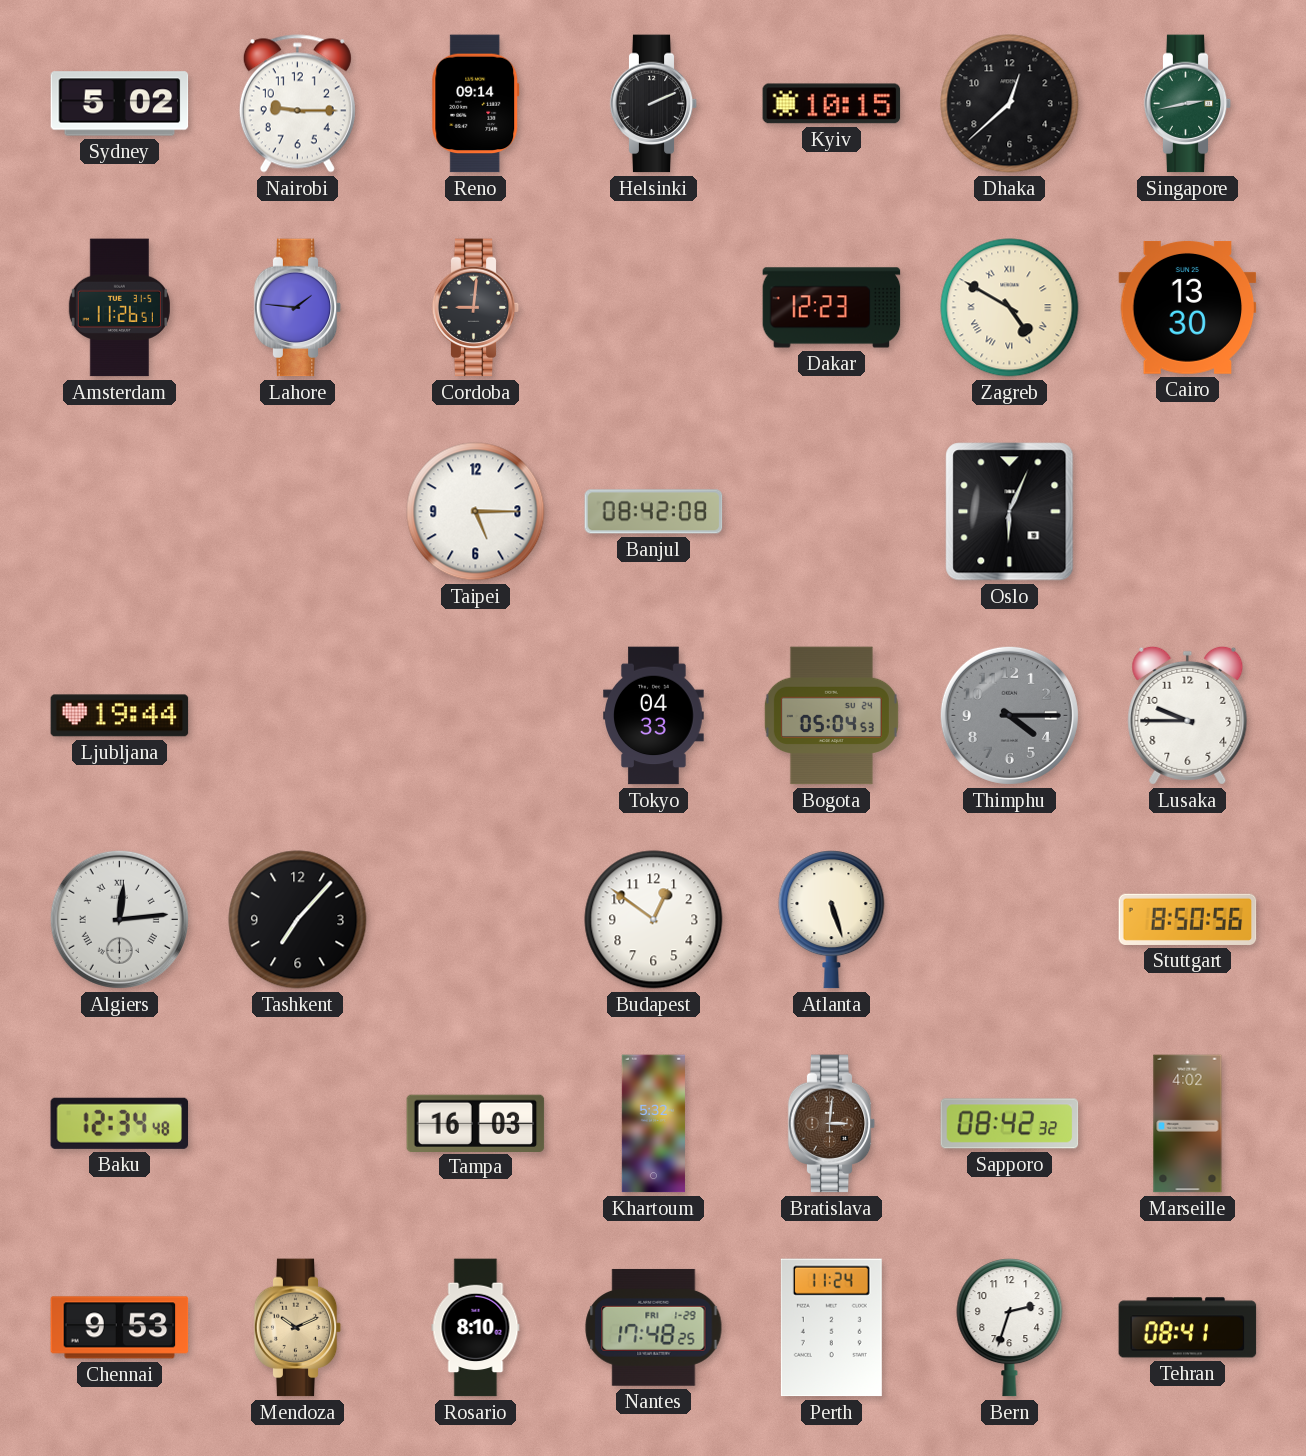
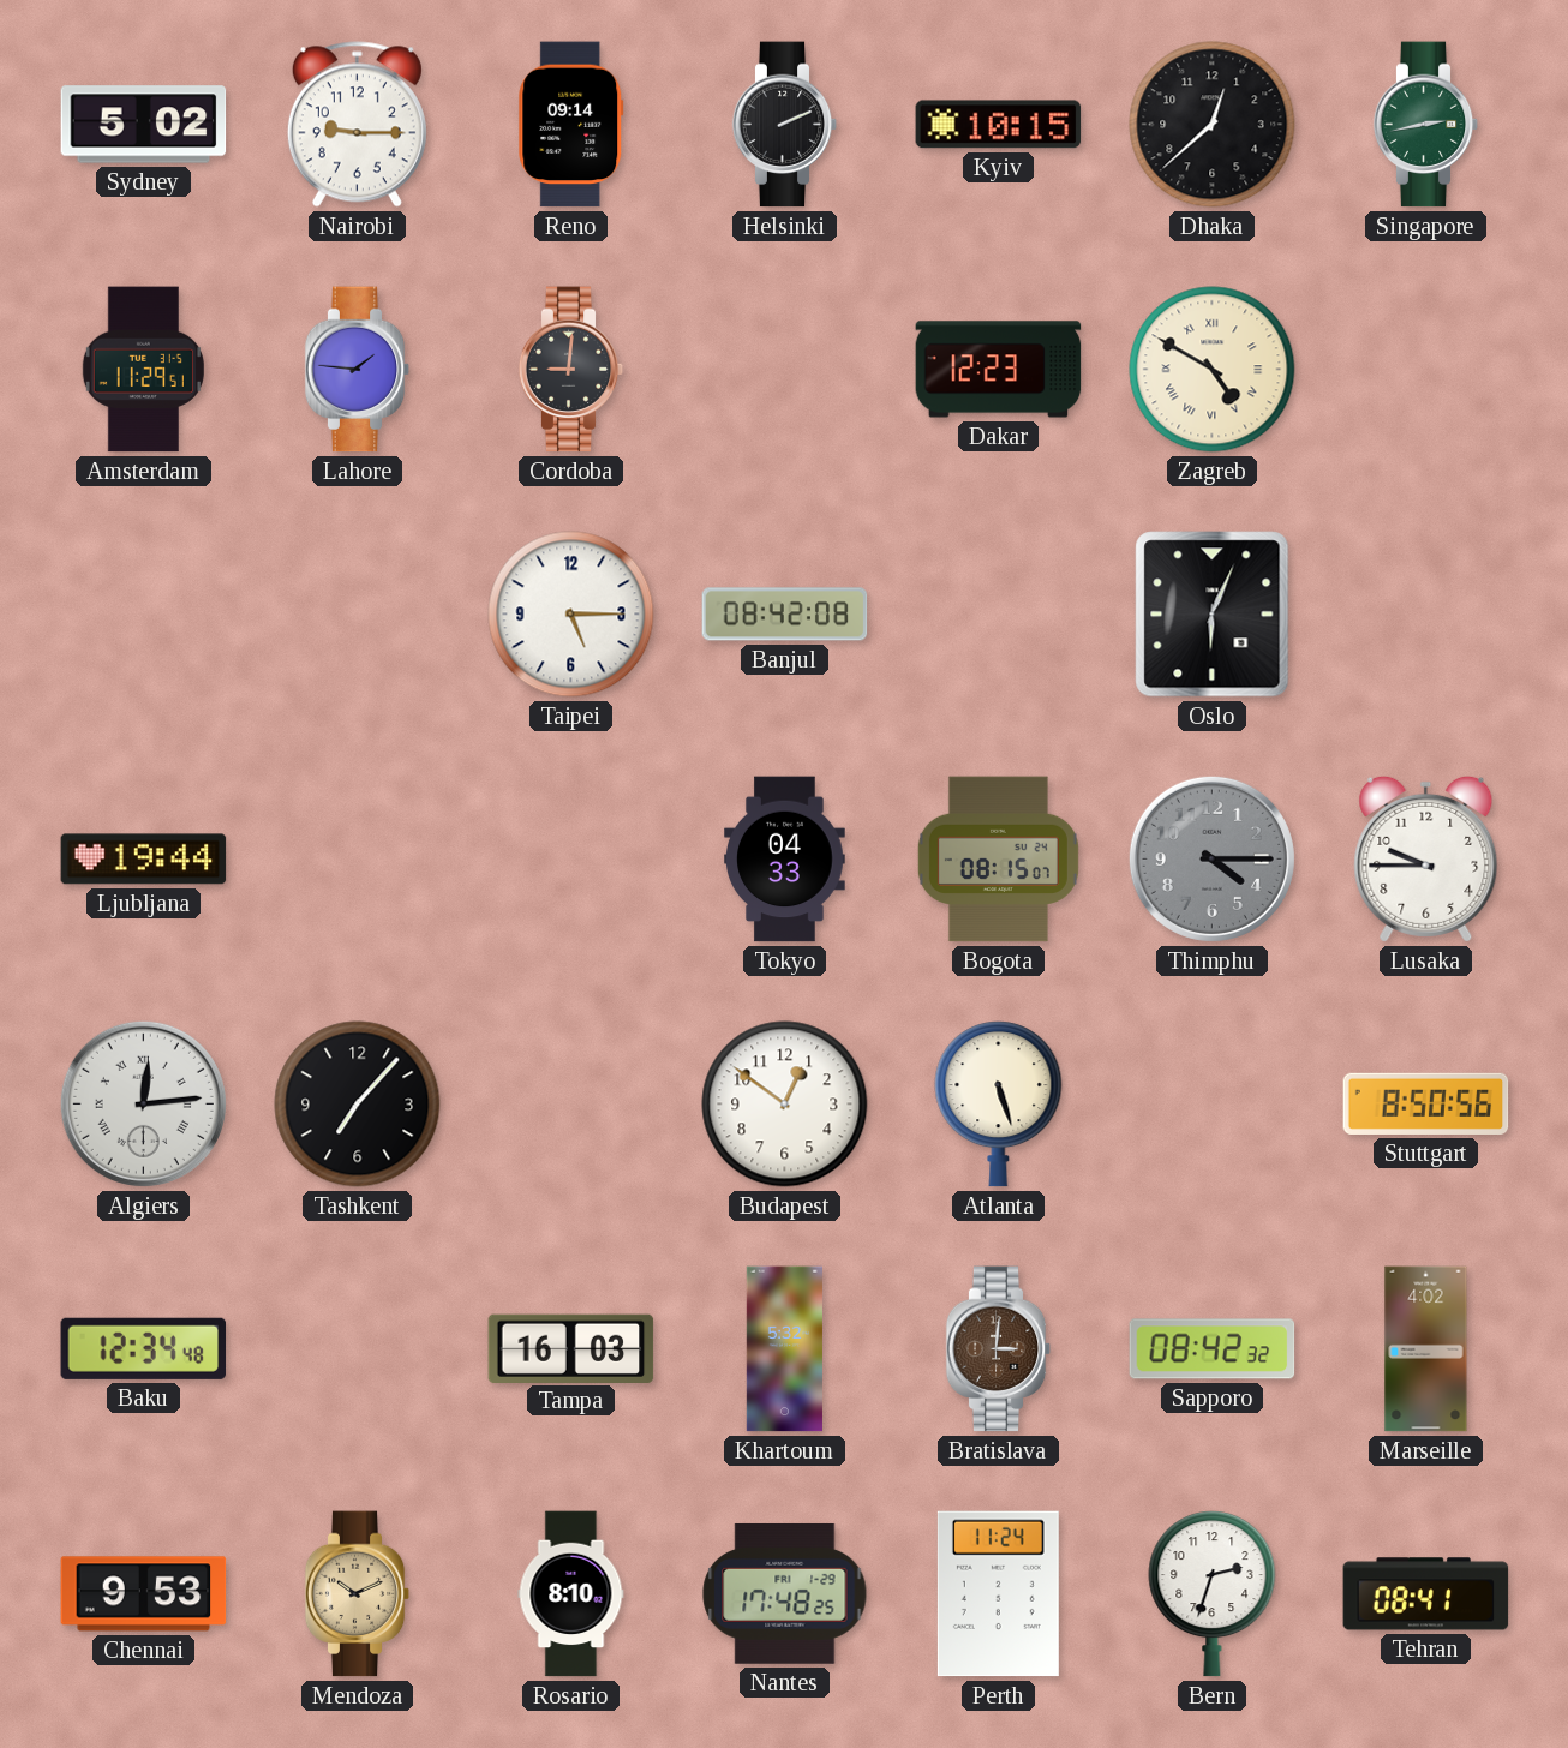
Amsterdam: 11:26 -> 11:29 (143, 370)
Cairo: 13:30 -> none (1188, 308)
Bogota: 05:04 -> 08:15 (998, 860)
